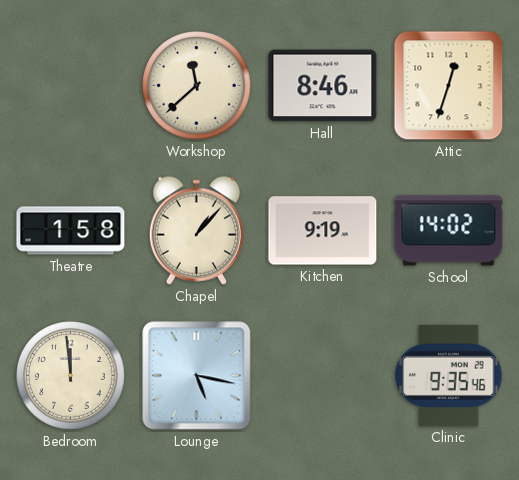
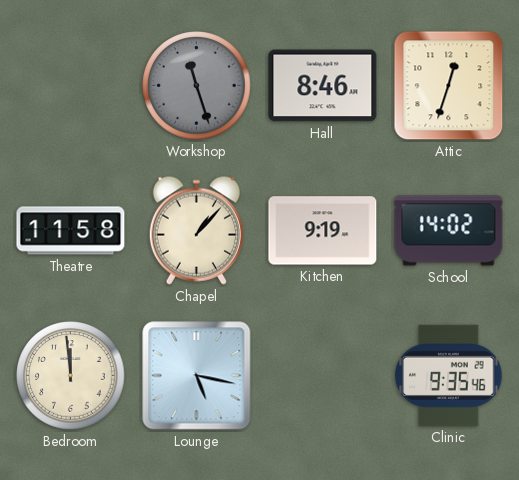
Workshop: 11:38 -> 11:27 (197, 86)
Workshop dial: cream -> grey (197, 86)
Theatre: 1:58 -> 11:58 (71, 231)
